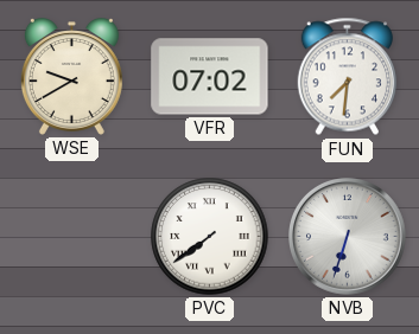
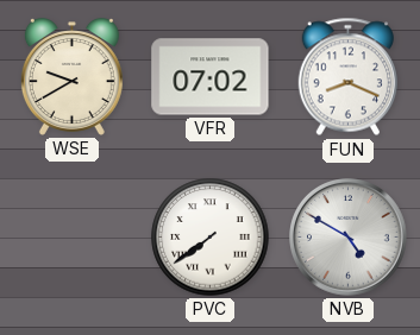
FUN: 7:31 -> 8:19 (347, 77)
NVB: 6:33 -> 4:50 (349, 238)
